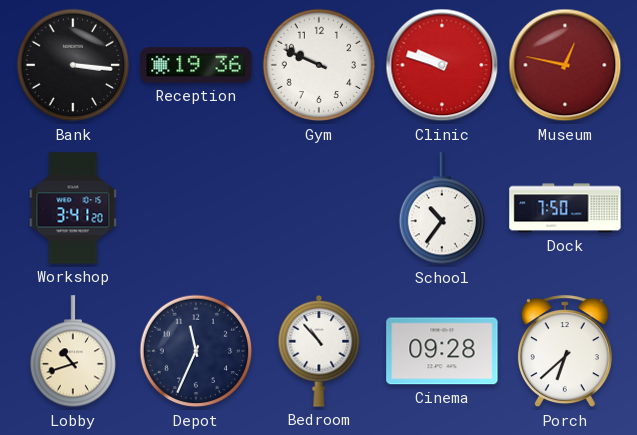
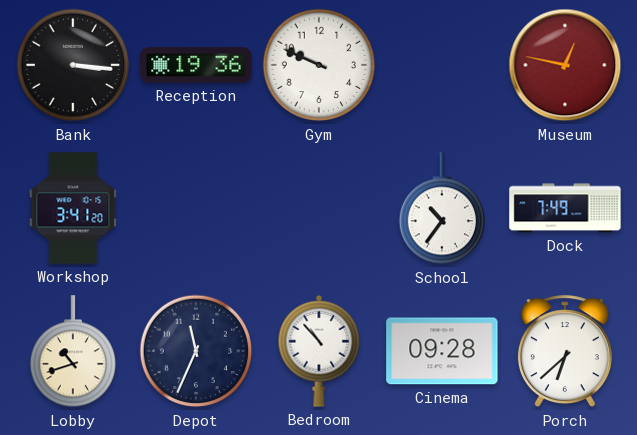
Clinic: 9:48 -> none (442, 65)
Dock: 7:50 -> 7:49 (565, 208)
